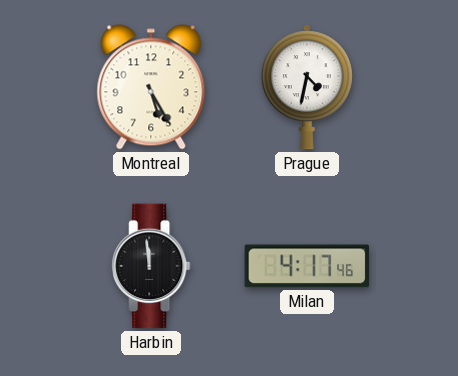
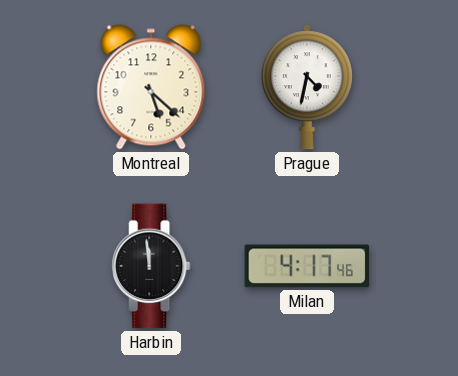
Montreal: 5:25 -> 5:22 (151, 87)
